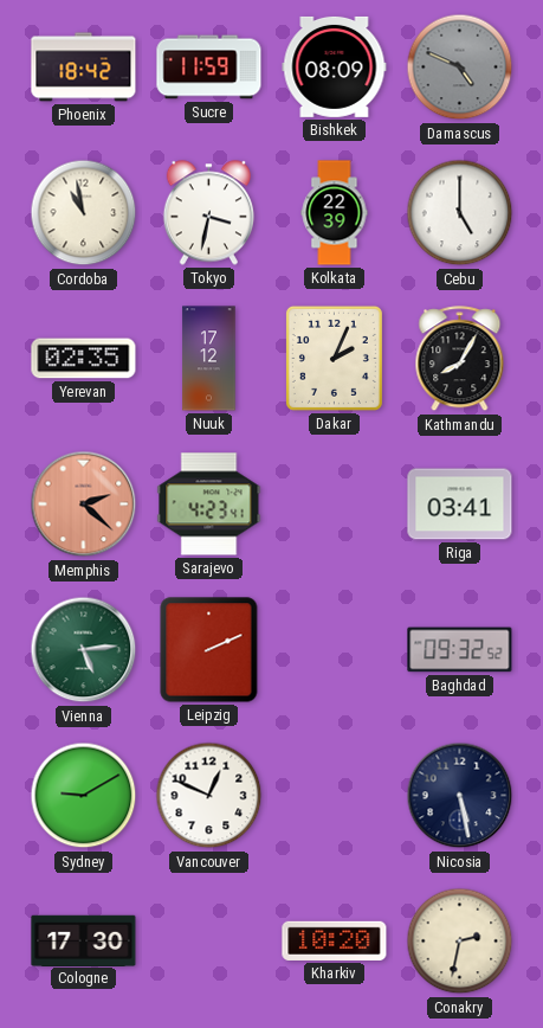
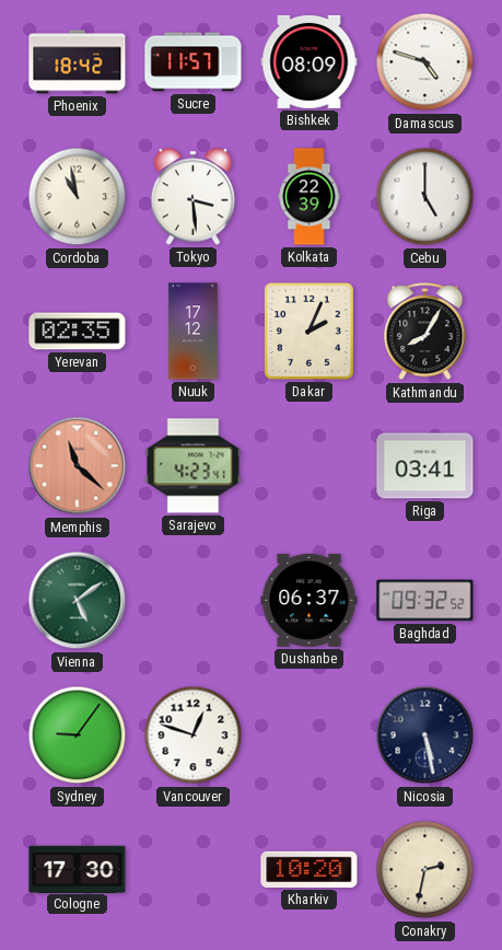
Sucre: 11:59 -> 11:57 (194, 62)
Damascus: 4:49 -> 4:48 (425, 62)
Damascus dial: grey -> white (425, 62)
Tokyo: 3:32 -> 3:29 (192, 197)
Memphis: 2:22 -> 11:22 (78, 466)
Vienna: 5:14 -> 5:09 (78, 601)
Leipzig: 2:11 -> none (209, 650)
Dushanbe: none -> 06:37 (310, 600)
Sydney: 9:10 -> 9:06 (78, 735)
Vancouver: 12:49 -> 12:48 (194, 735)
